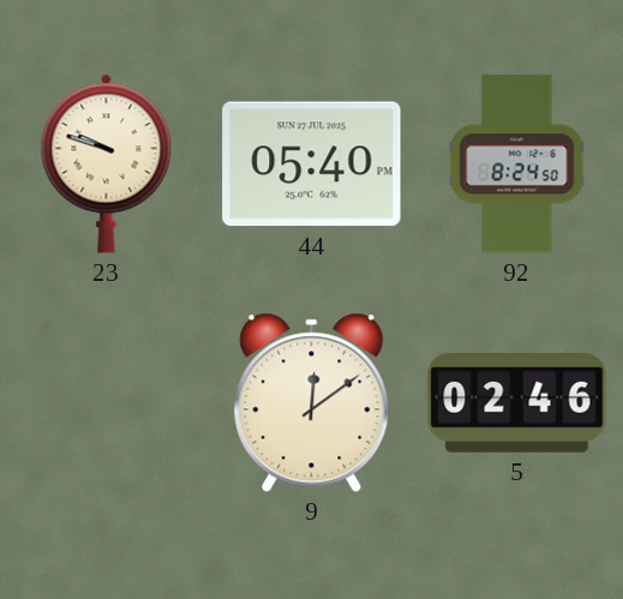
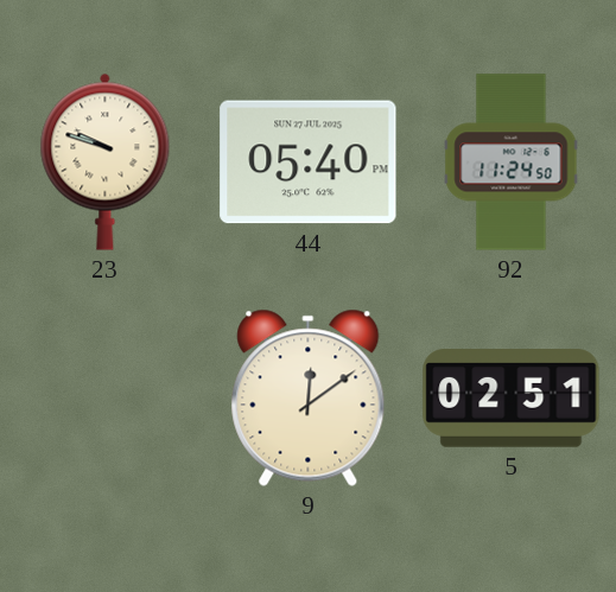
92: 8:24 -> 11:24 (512, 163)
5: 02:46 -> 02:51 (512, 399)
